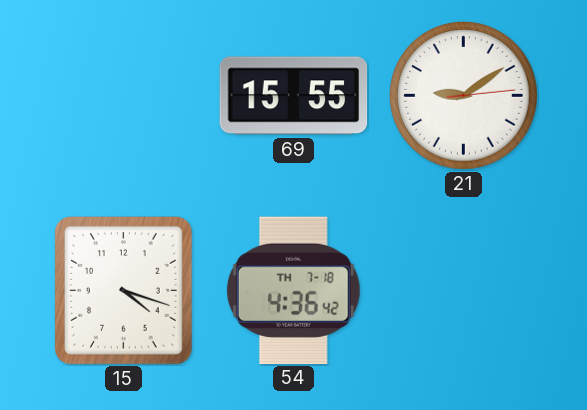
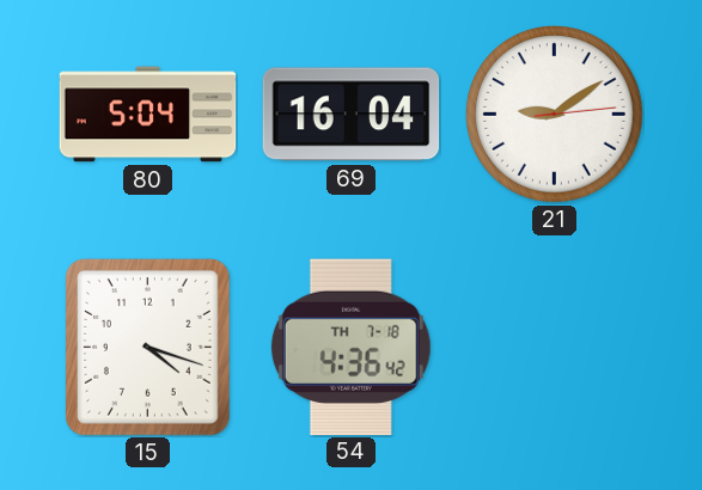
80: none -> 5:04 (148, 115)
69: 15:55 -> 16:04 (352, 115)
